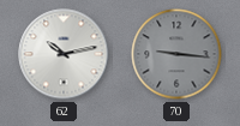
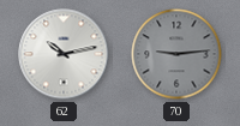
70: 9:16 -> 9:14 (176, 54)
